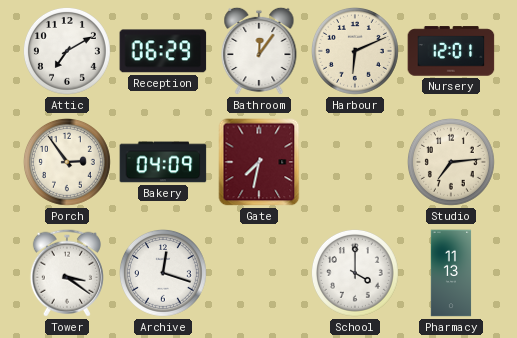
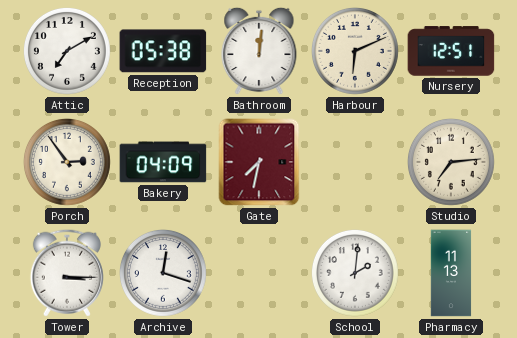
Reception: 06:29 -> 05:38 (163, 51)
Bathroom: 12:06 -> 12:01 (259, 51)
Nursery: 12:01 -> 12:51 (451, 51)
Tower: 3:21 -> 3:15 (67, 273)
School: 4:00 -> 2:01 (355, 273)
